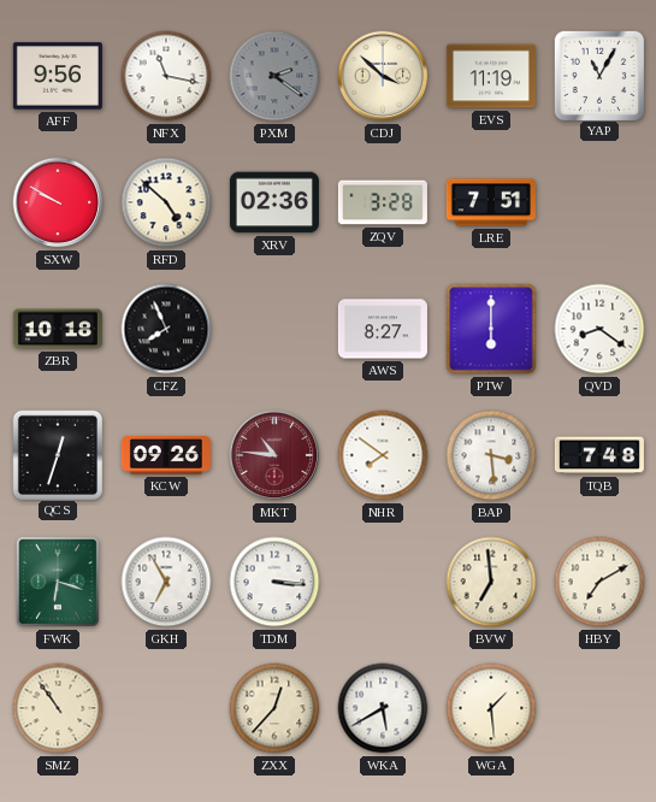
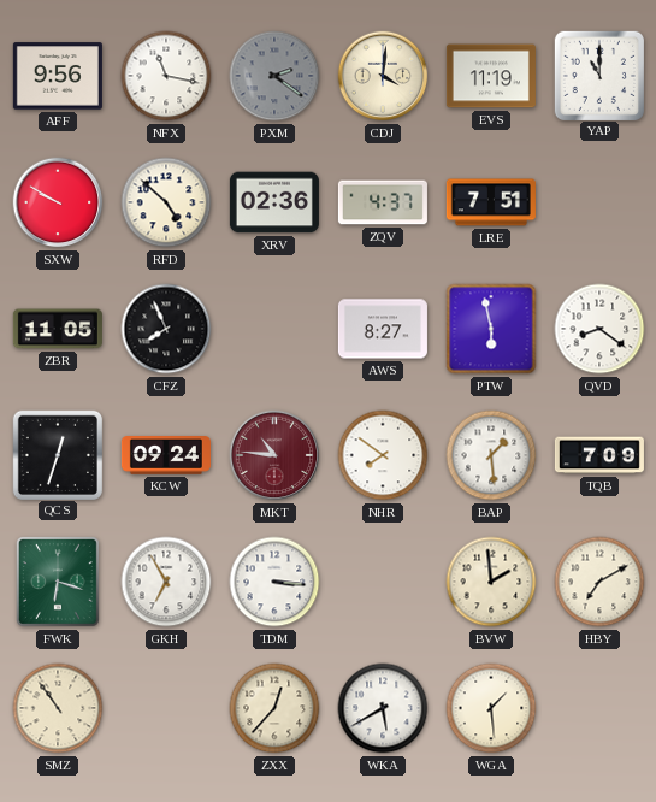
CDJ: 3:52 -> 4:01 (383, 76)
YAP: 11:05 -> 11:00 (598, 75)
ZQV: 3:28 -> 4:37 (383, 202)
ZBR: 10:18 -> 11:05 (58, 329)
PTW: 6:00 -> 5:58 (491, 329)
KCW: 09:26 -> 09:24 (166, 455)
BAP: 3:29 -> 1:29 (491, 455)
TQB: 7:48 -> 7:09 (599, 455)
BVW: 6:59 -> 1:59 (491, 582)
